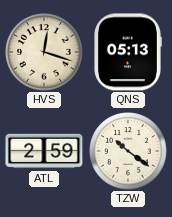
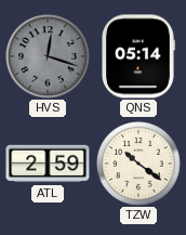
HVS dial: cream -> grey (48, 56)
QNS: 05:13 -> 05:14 (138, 56)
